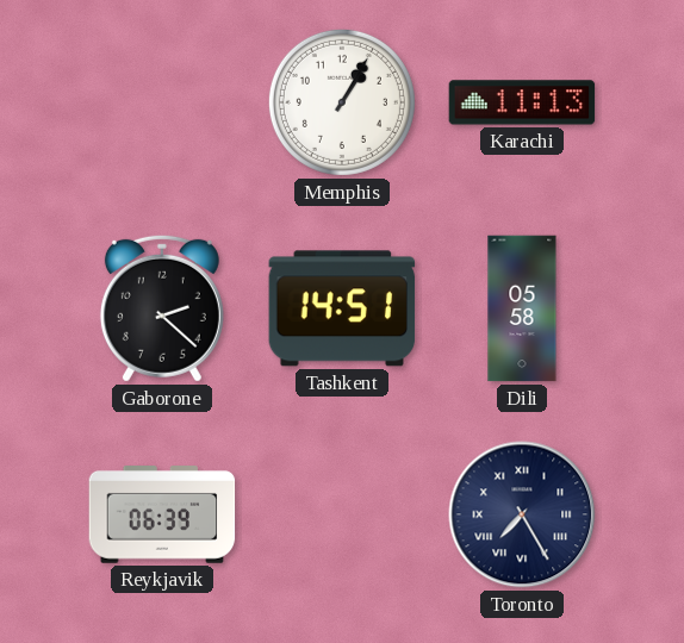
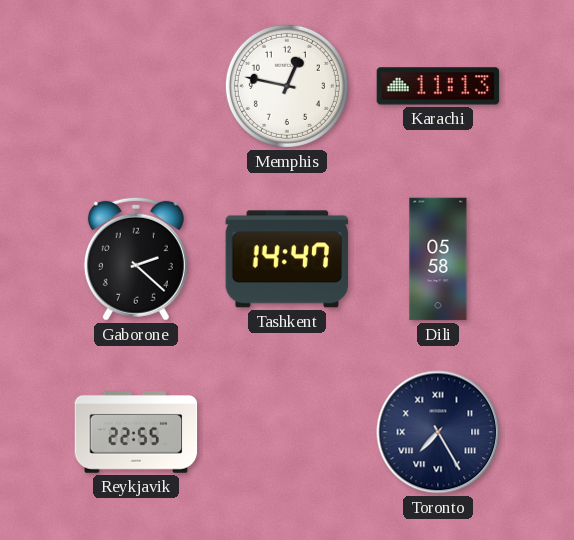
Memphis: 1:05 -> 12:47 (287, 86)
Tashkent: 14:51 -> 14:47 (287, 259)
Reykjavik: 06:39 -> 22:55 (136, 433)
